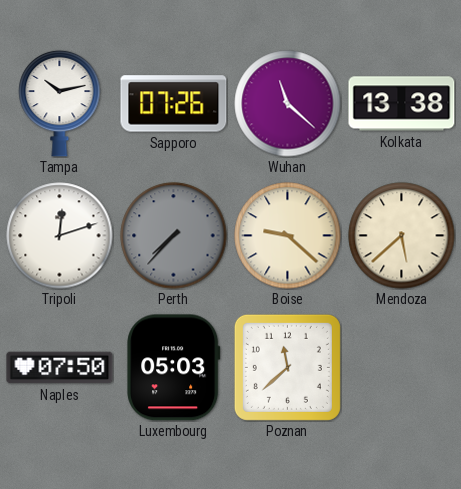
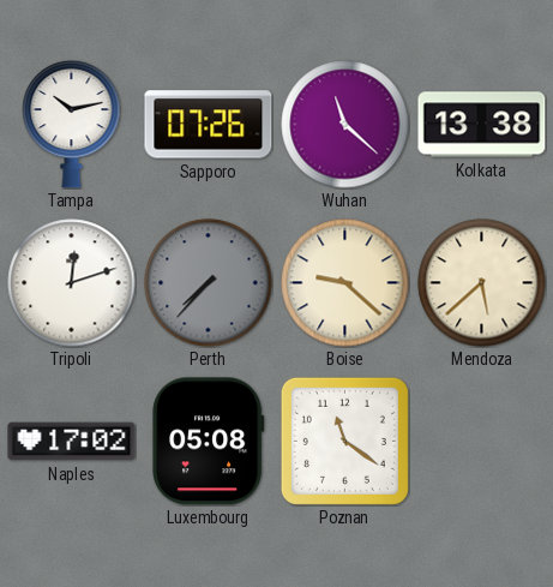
Naples: 07:50 -> 17:02 (72, 442)
Luxembourg: 05:03 -> 05:08 (209, 442)
Poznan: 11:38 -> 11:21 (344, 441)
